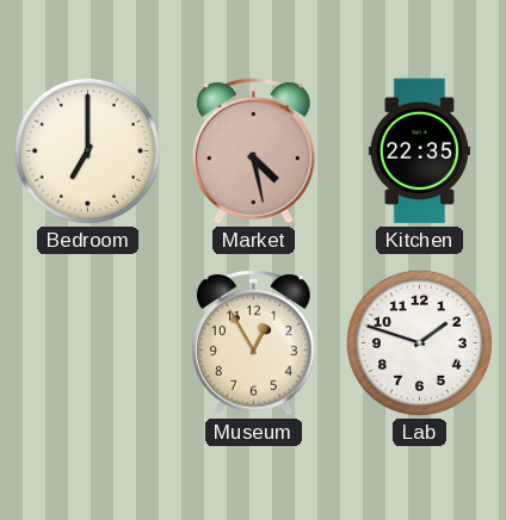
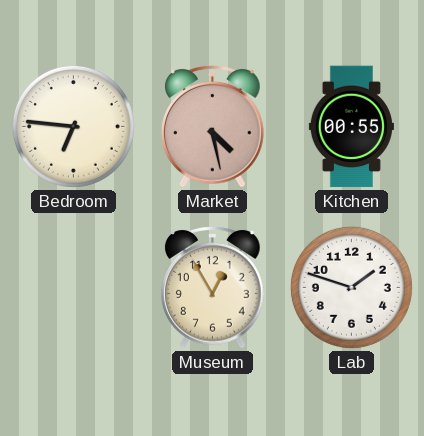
Bedroom: 7:00 -> 6:46 (73, 126)
Kitchen: 22:35 -> 00:55 (351, 127)
